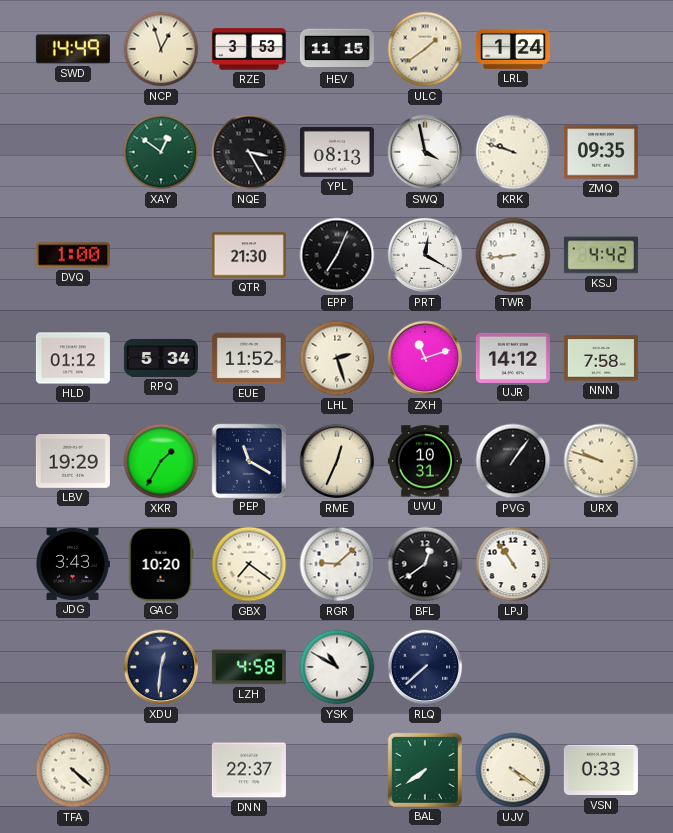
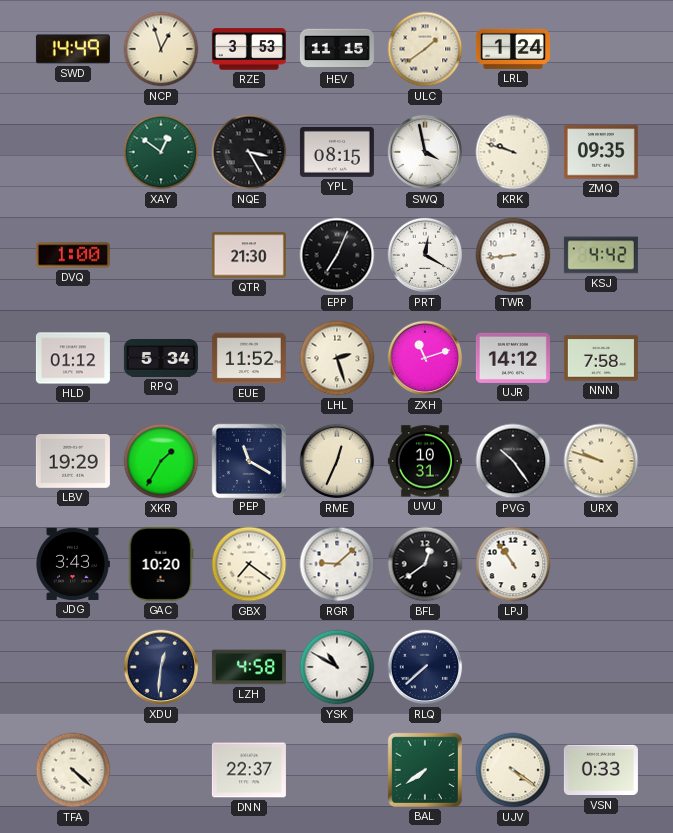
YPL: 08:13 -> 08:15 (337, 152)
PVG: 1:06 -> 10:24 (513, 461)
